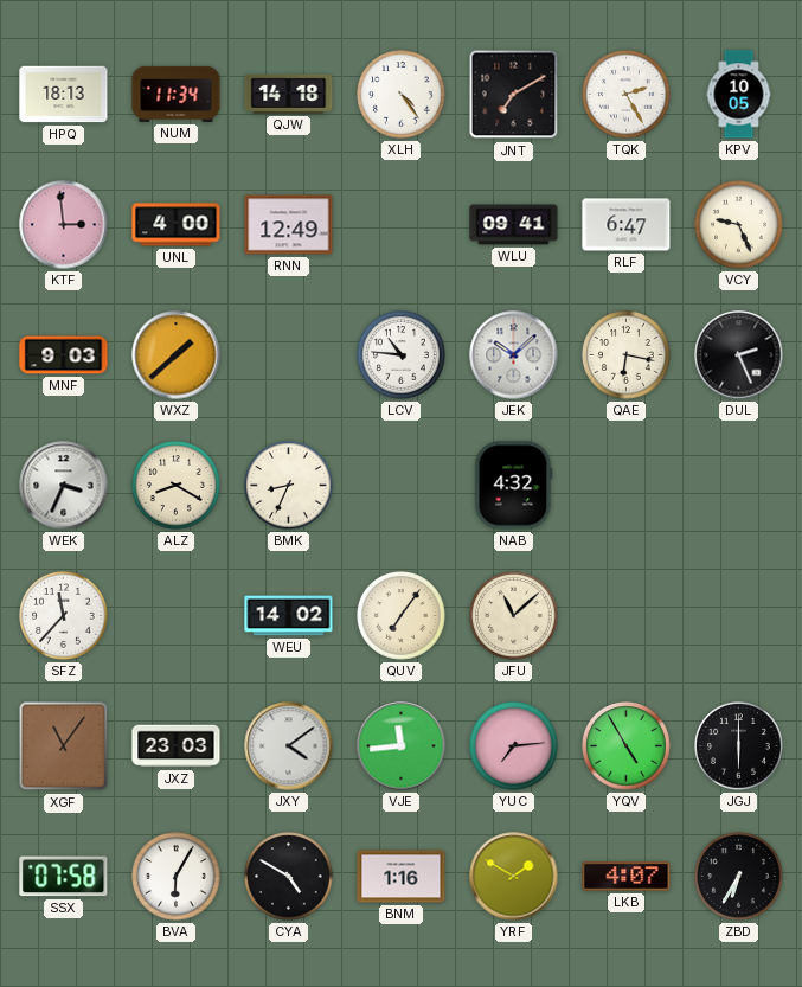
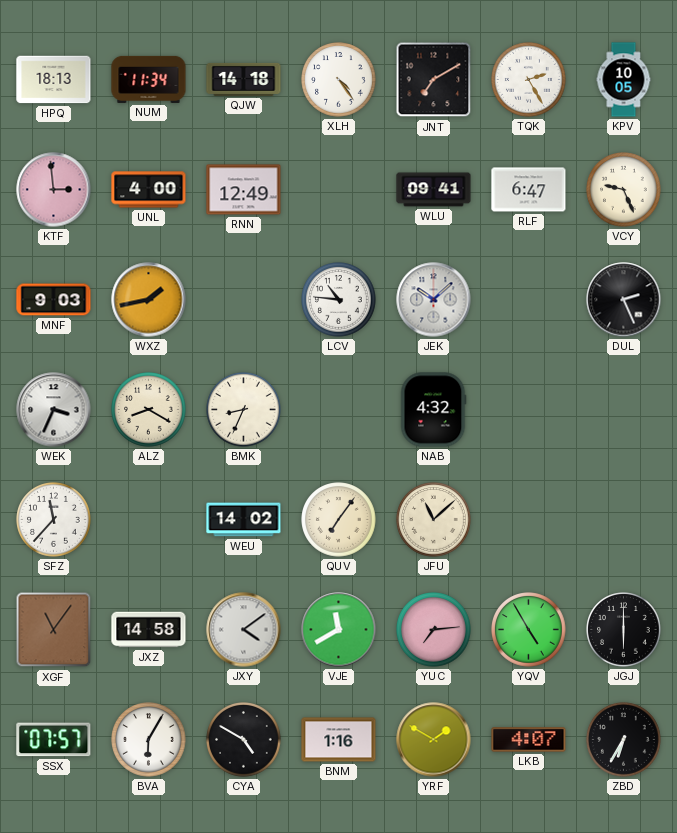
WXZ: 1:38 -> 1:43 (149, 300)
QAE: 6:17 -> none (627, 355)
JXZ: 23:03 -> 14:58 (149, 630)
VJE: 11:44 -> 11:40 (339, 630)
SSX: 07:58 -> 07:57 (54, 740)
